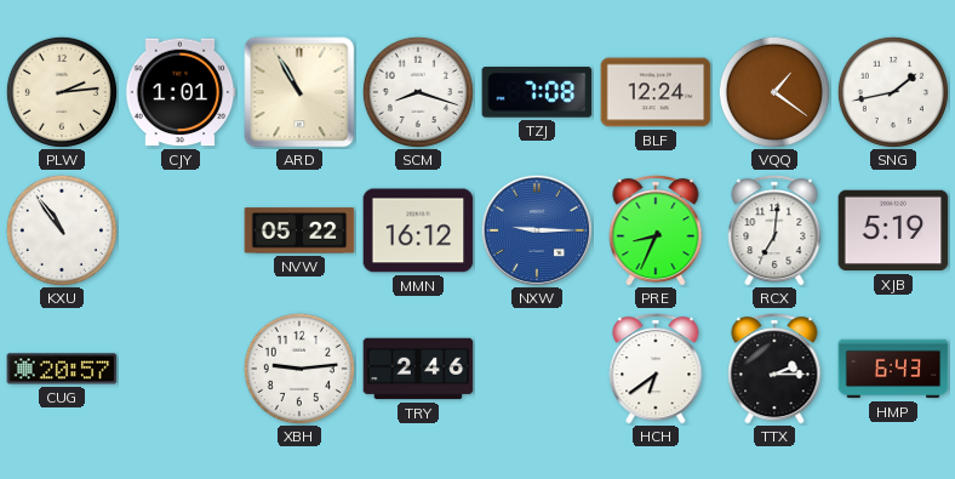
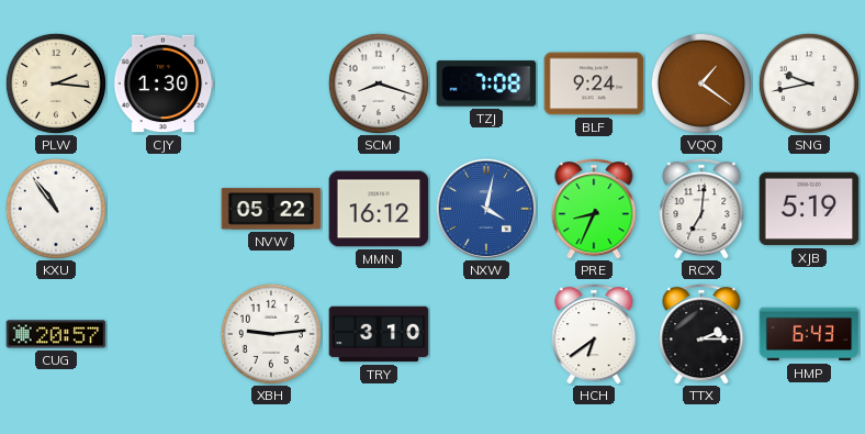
PLW: 2:14 -> 2:16 (56, 84)
CJY: 1:01 -> 1:30 (164, 84)
ARD: 10:55 -> none (299, 92)
BLF: 12:24 -> 9:24 (594, 84)
SNG: 1:43 -> 9:43 (809, 84)
NXW: 9:15 -> 4:02 (486, 209)
TRY: 2:46 -> 3:10 (379, 334)
